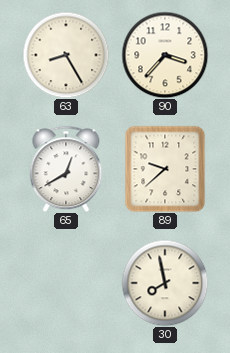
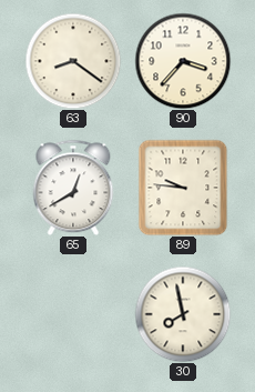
63: 8:25 -> 8:21 (73, 61)
89: 9:38 -> 9:46 (183, 188)
